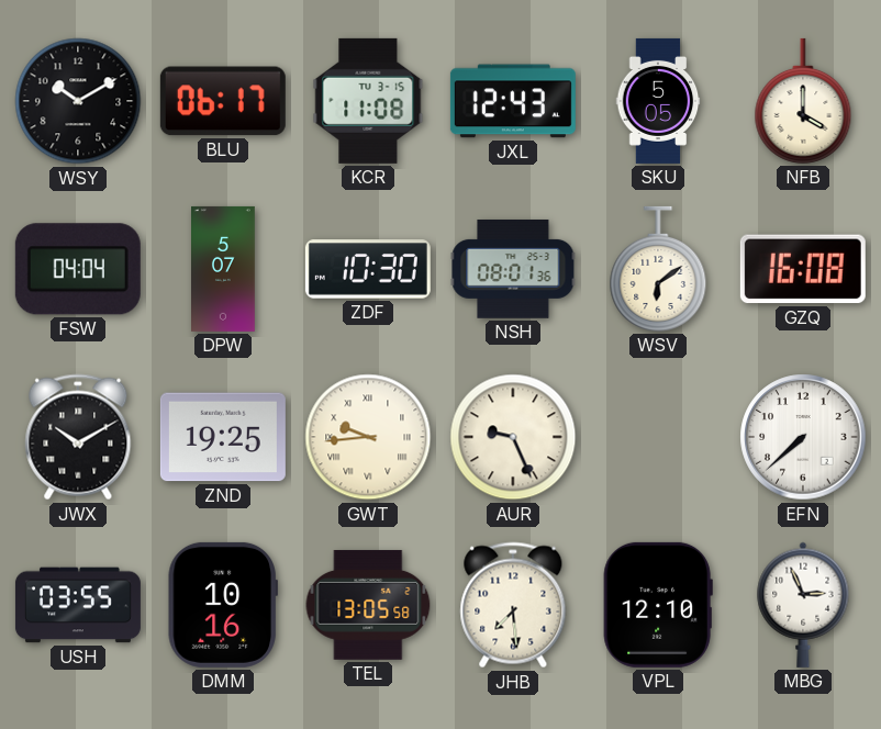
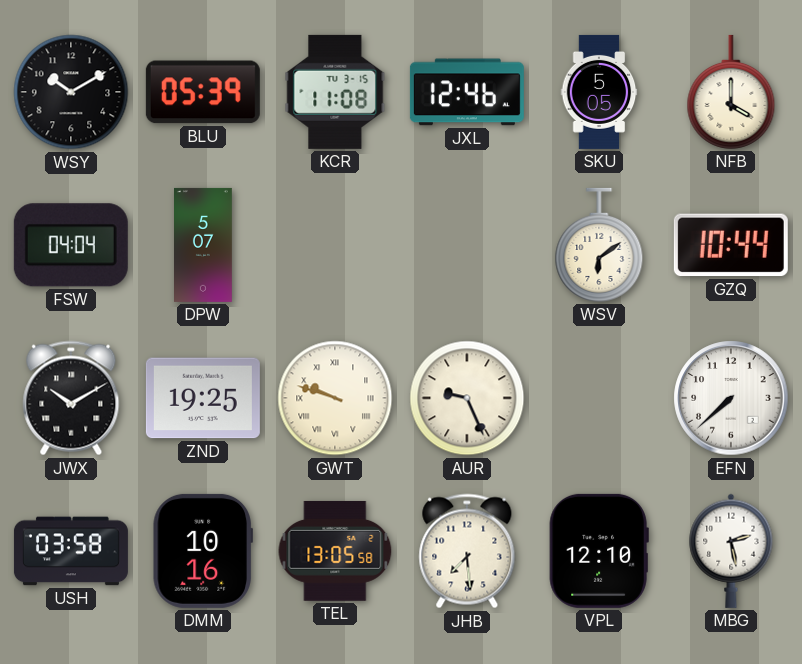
BLU: 06:17 -> 05:39 (203, 92)
JXL: 12:43 -> 12:46 (467, 92)
ZDF: 10:30 -> none (368, 269)
NSH: 08:01 -> none (513, 269)
GZQ: 16:08 -> 10:44 (731, 245)
GWT: 9:44 -> 9:48 (335, 398)
USH: 03:55 -> 03:58 (71, 551)
MBG: 2:56 -> 2:28 (731, 551)
